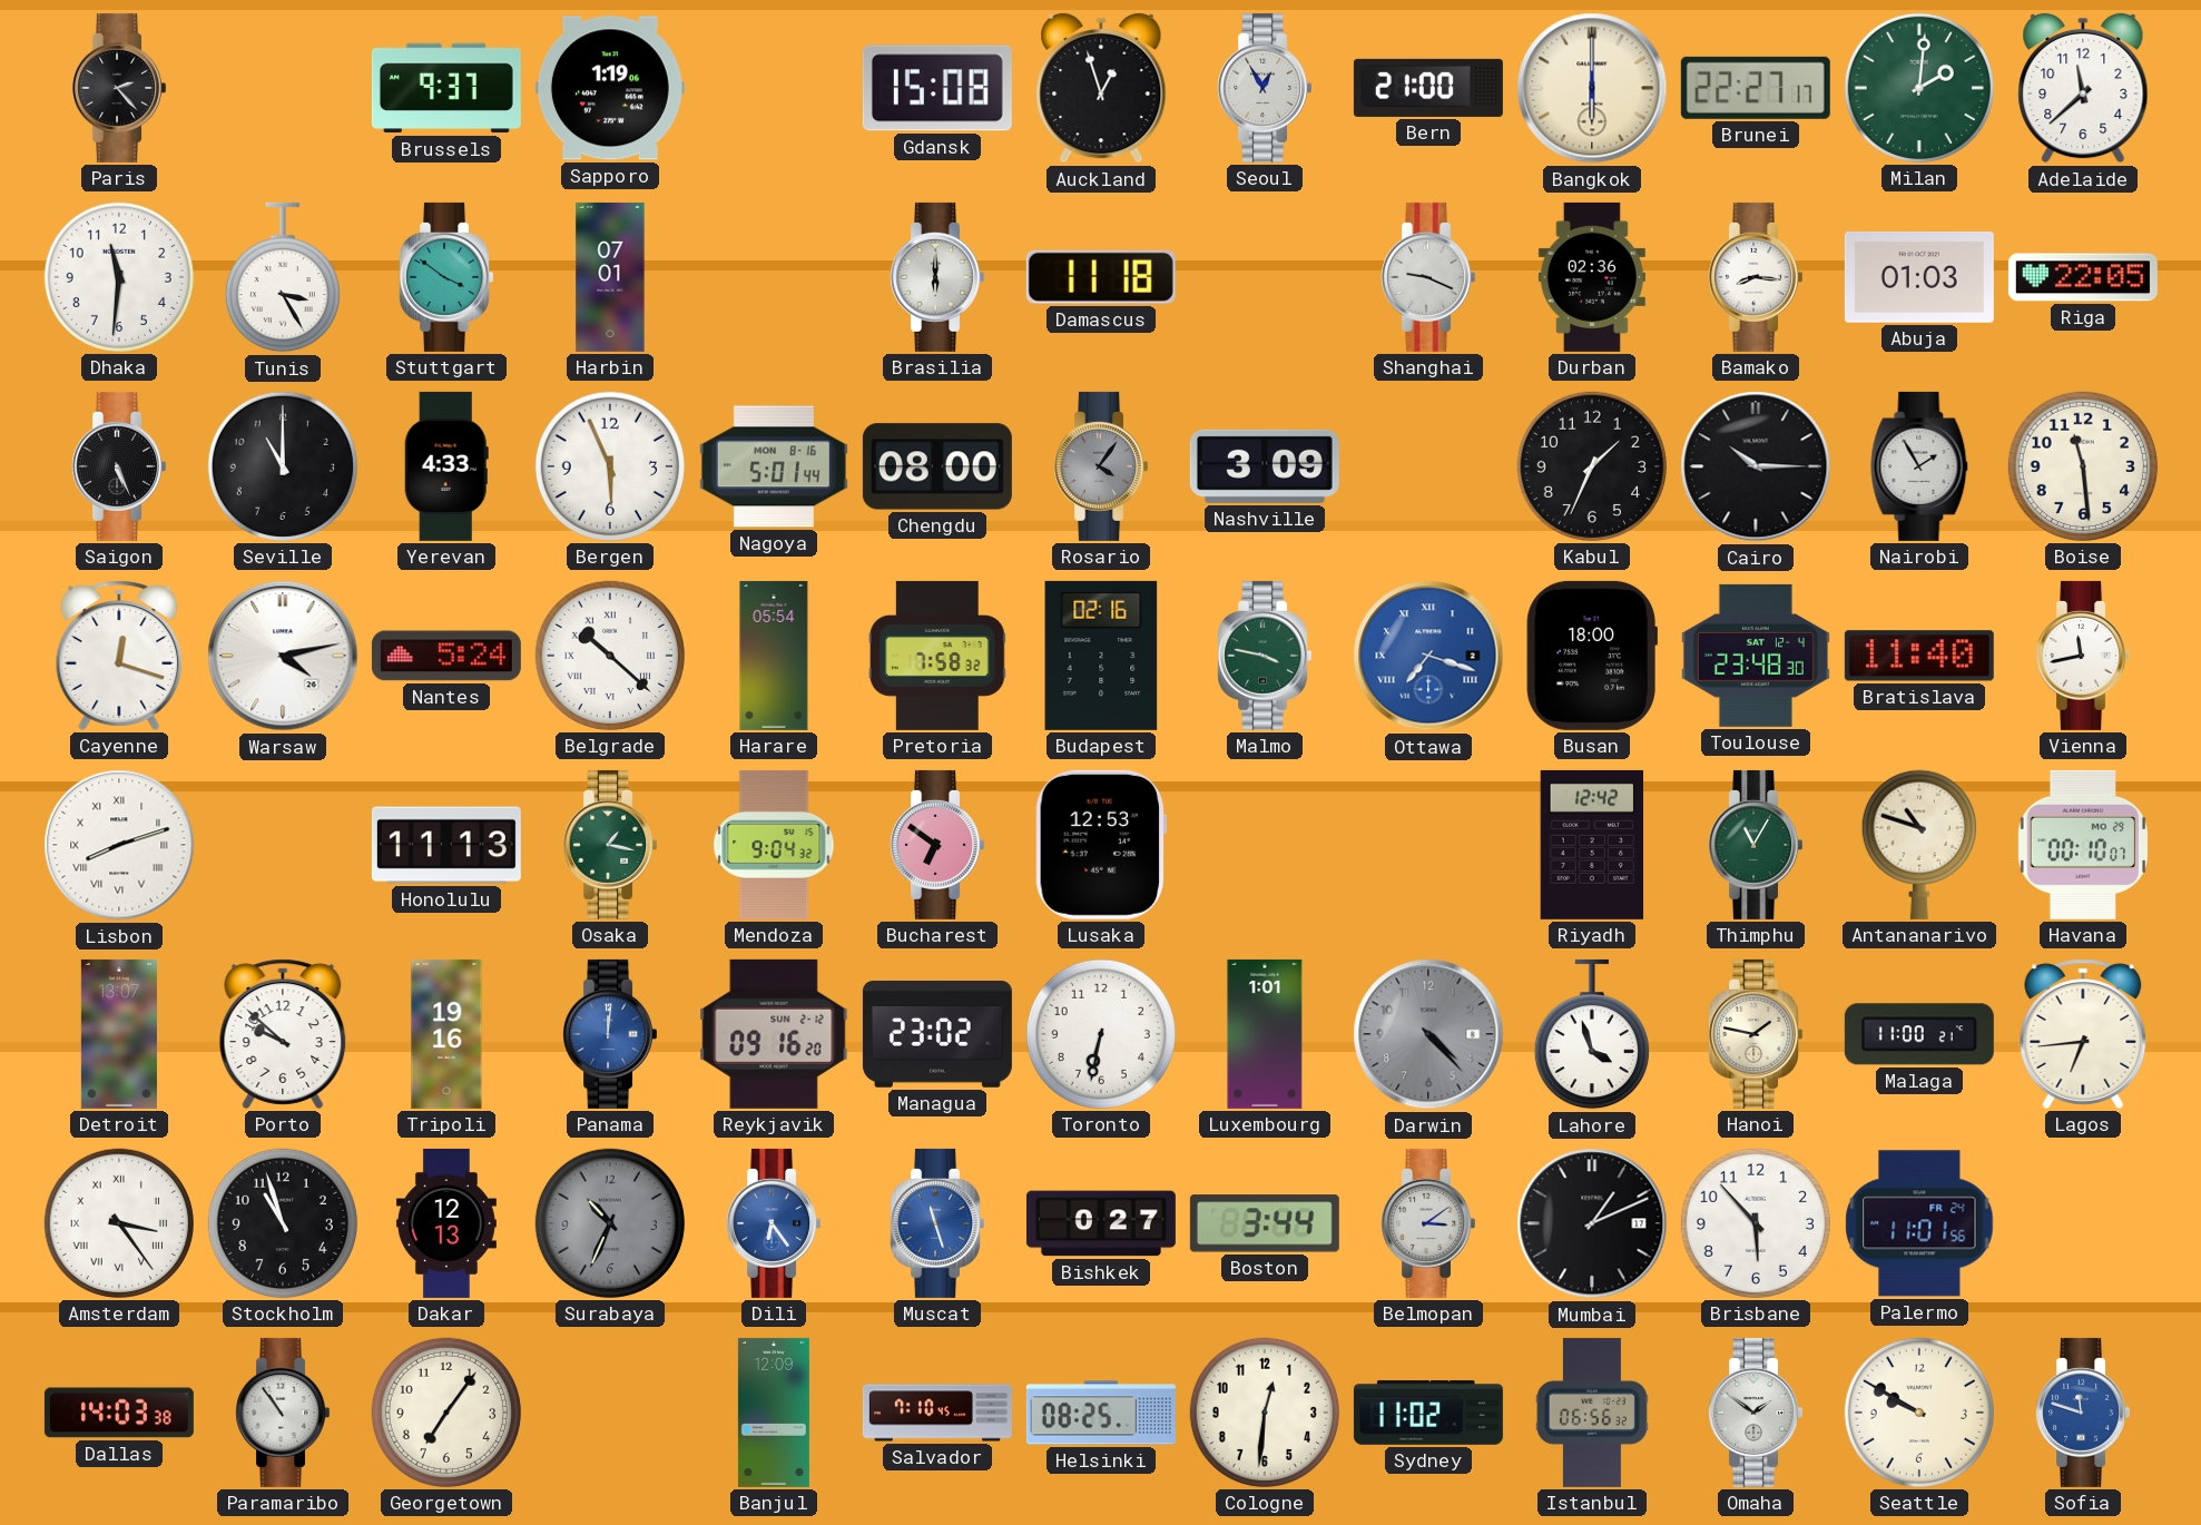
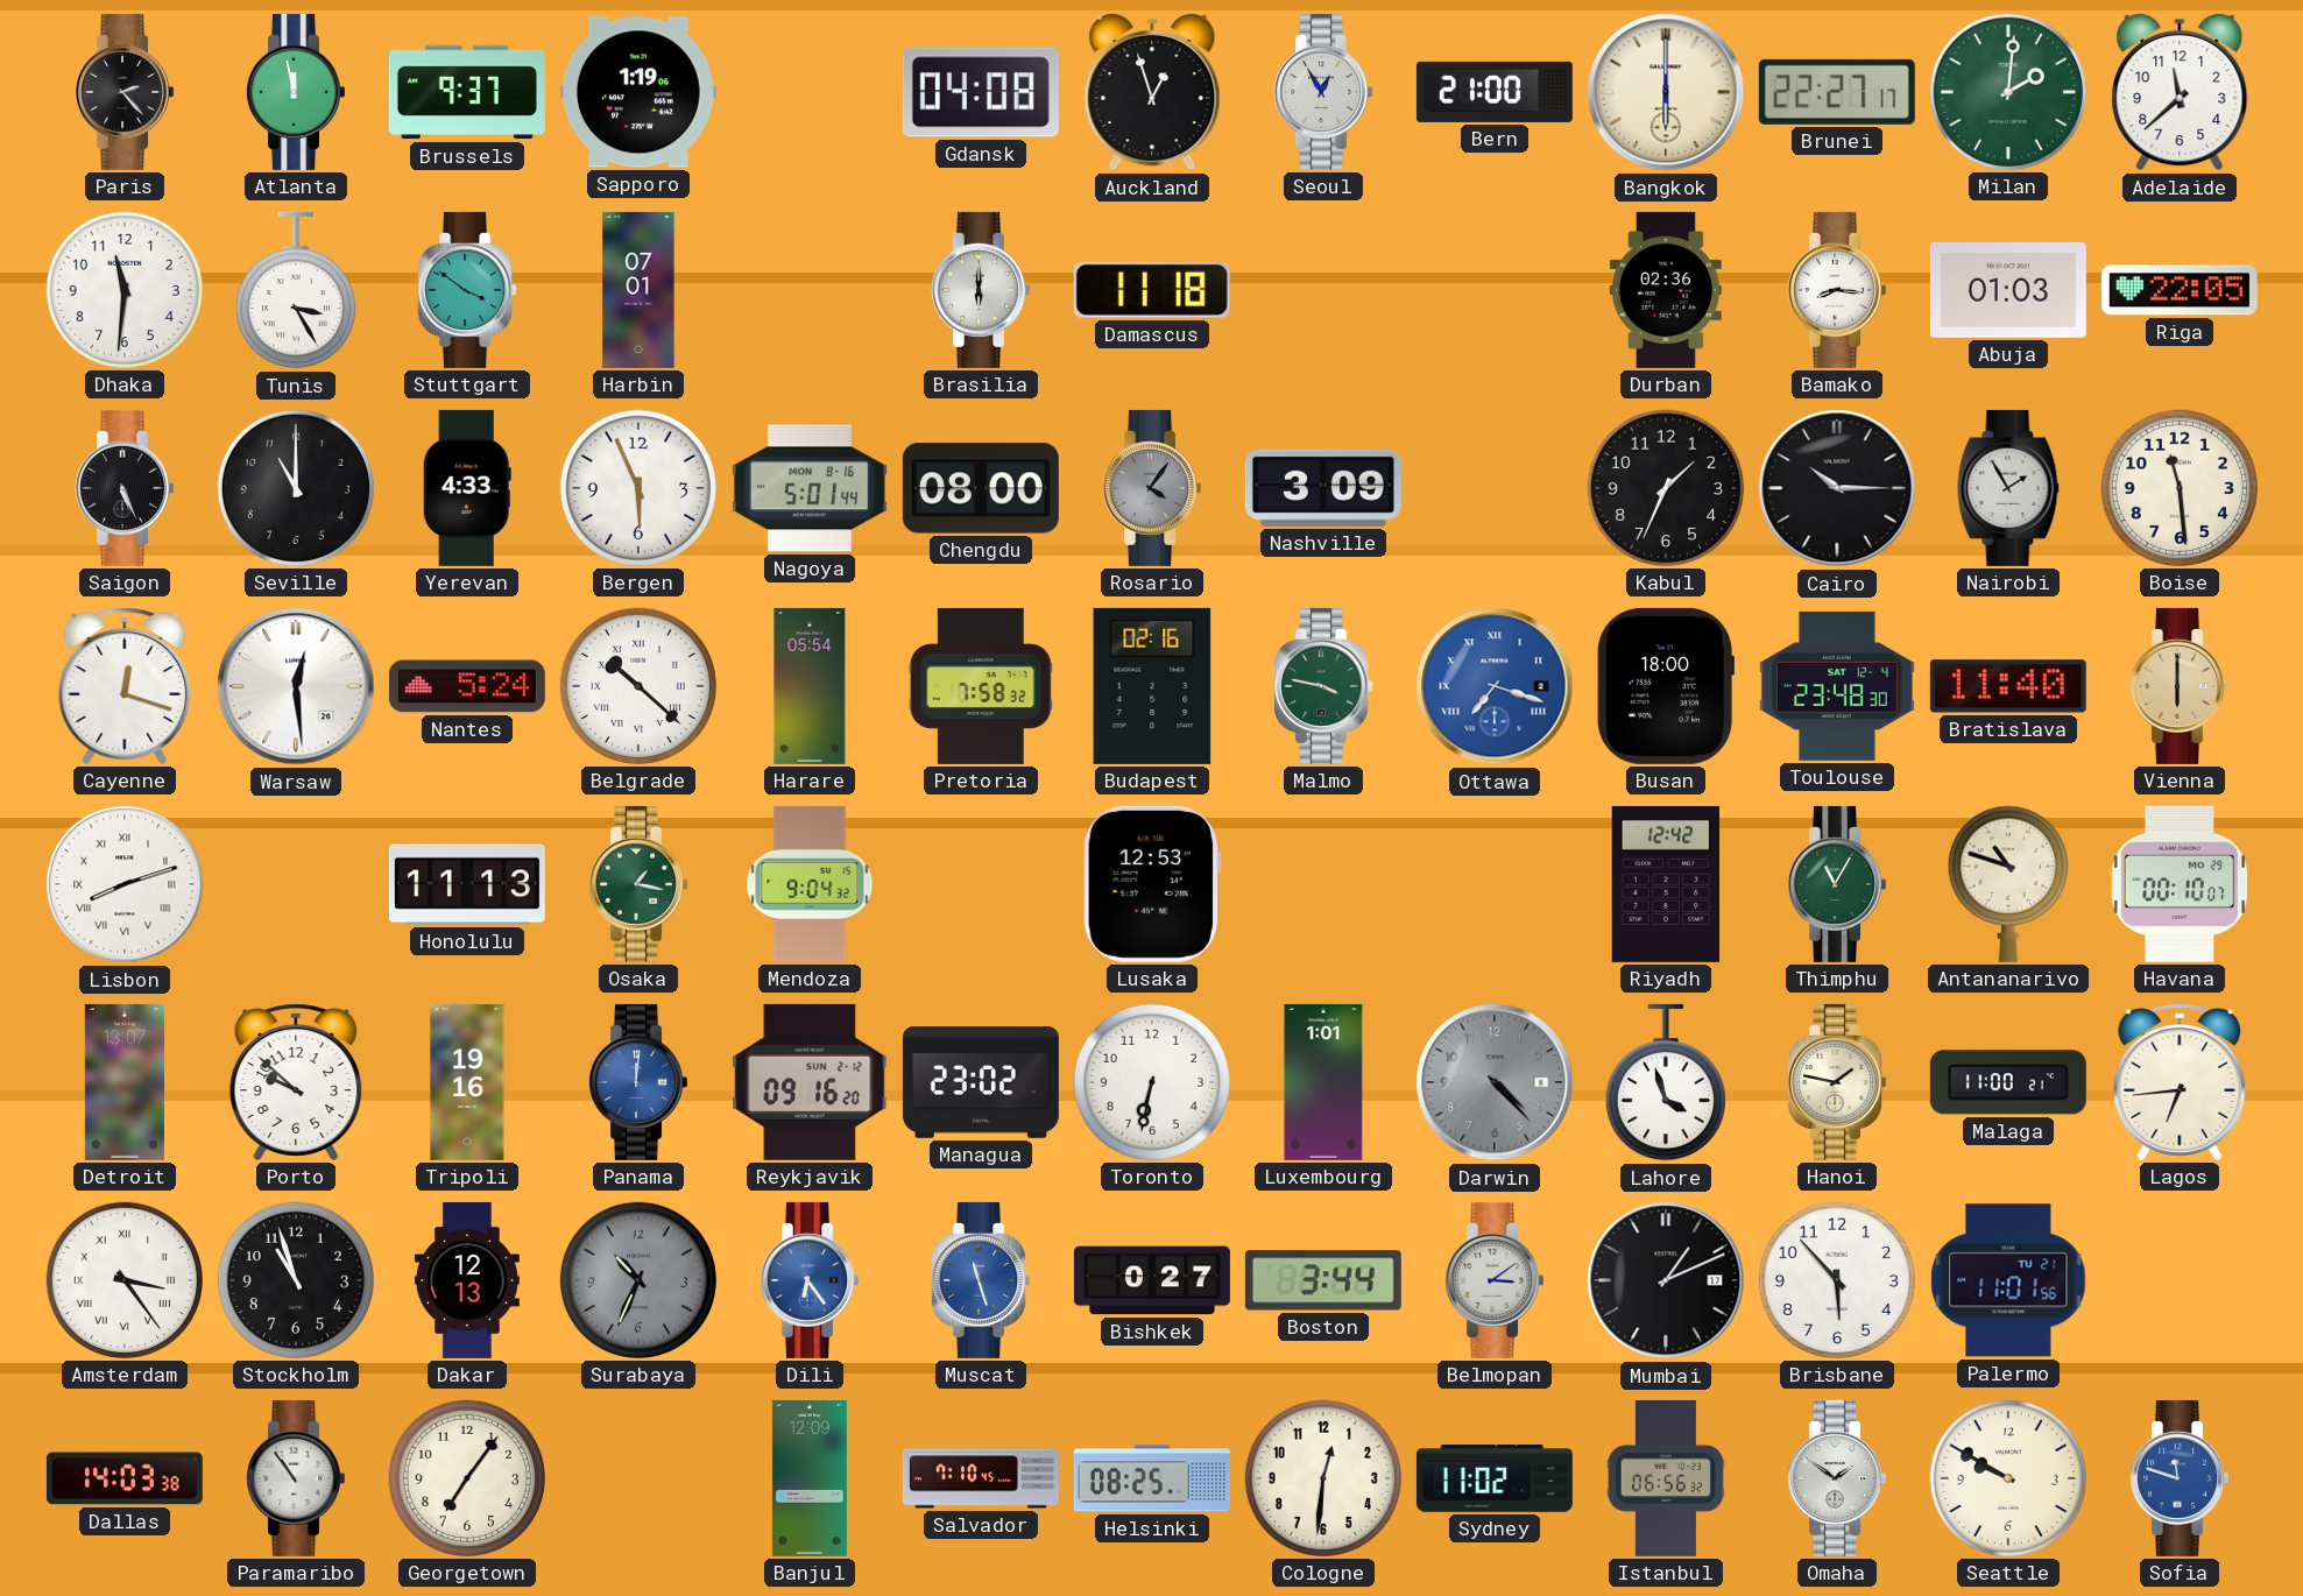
Atlanta: none -> 11:58 (295, 92)
Gdansk: 15:08 -> 04:08 (981, 92)
Shanghai: 9:19 -> none (1427, 277)
Warsaw: 4:13 -> 12:29 (296, 686)
Vienna: 11:43 -> 6:00 (2178, 686)
Vienna dial: white -> champagne (2178, 686)
Bucharest: 6:51 -> none (936, 845)
Palermo date: FR 24 -> TU 21 (2008, 1280)
